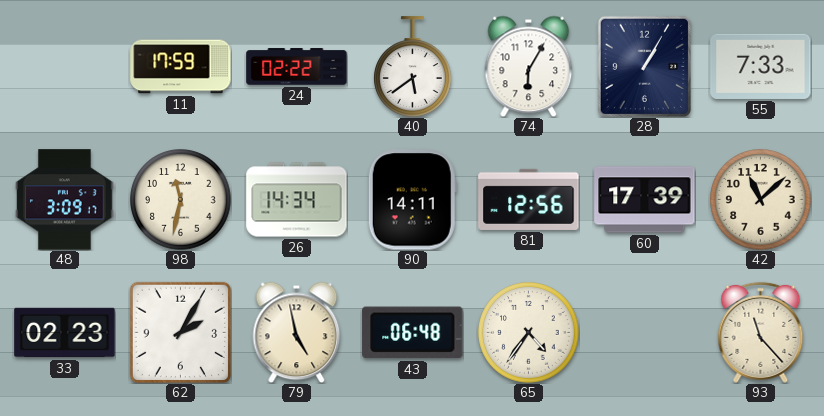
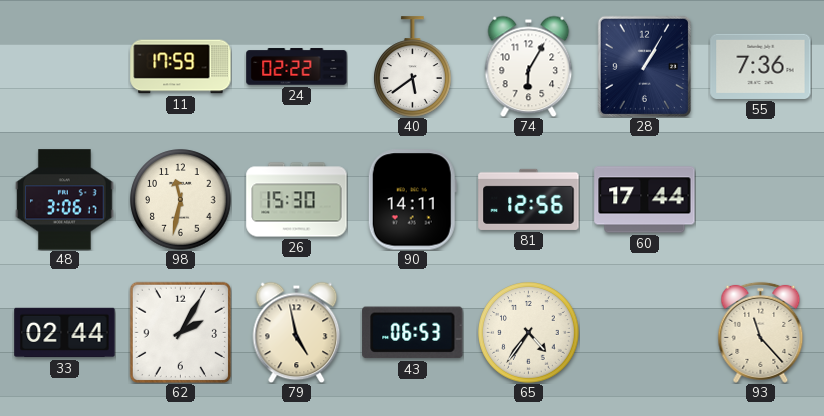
55: 7:33 -> 7:36 (761, 66)
48: 3:09 -> 3:06 (65, 200)
26: 14:34 -> 15:30 (297, 200)
60: 17:39 -> 17:44 (645, 200)
42: 11:08 -> none (761, 200)
33: 02:23 -> 02:44 (65, 333)
43: 06:48 -> 06:53 (413, 333)
